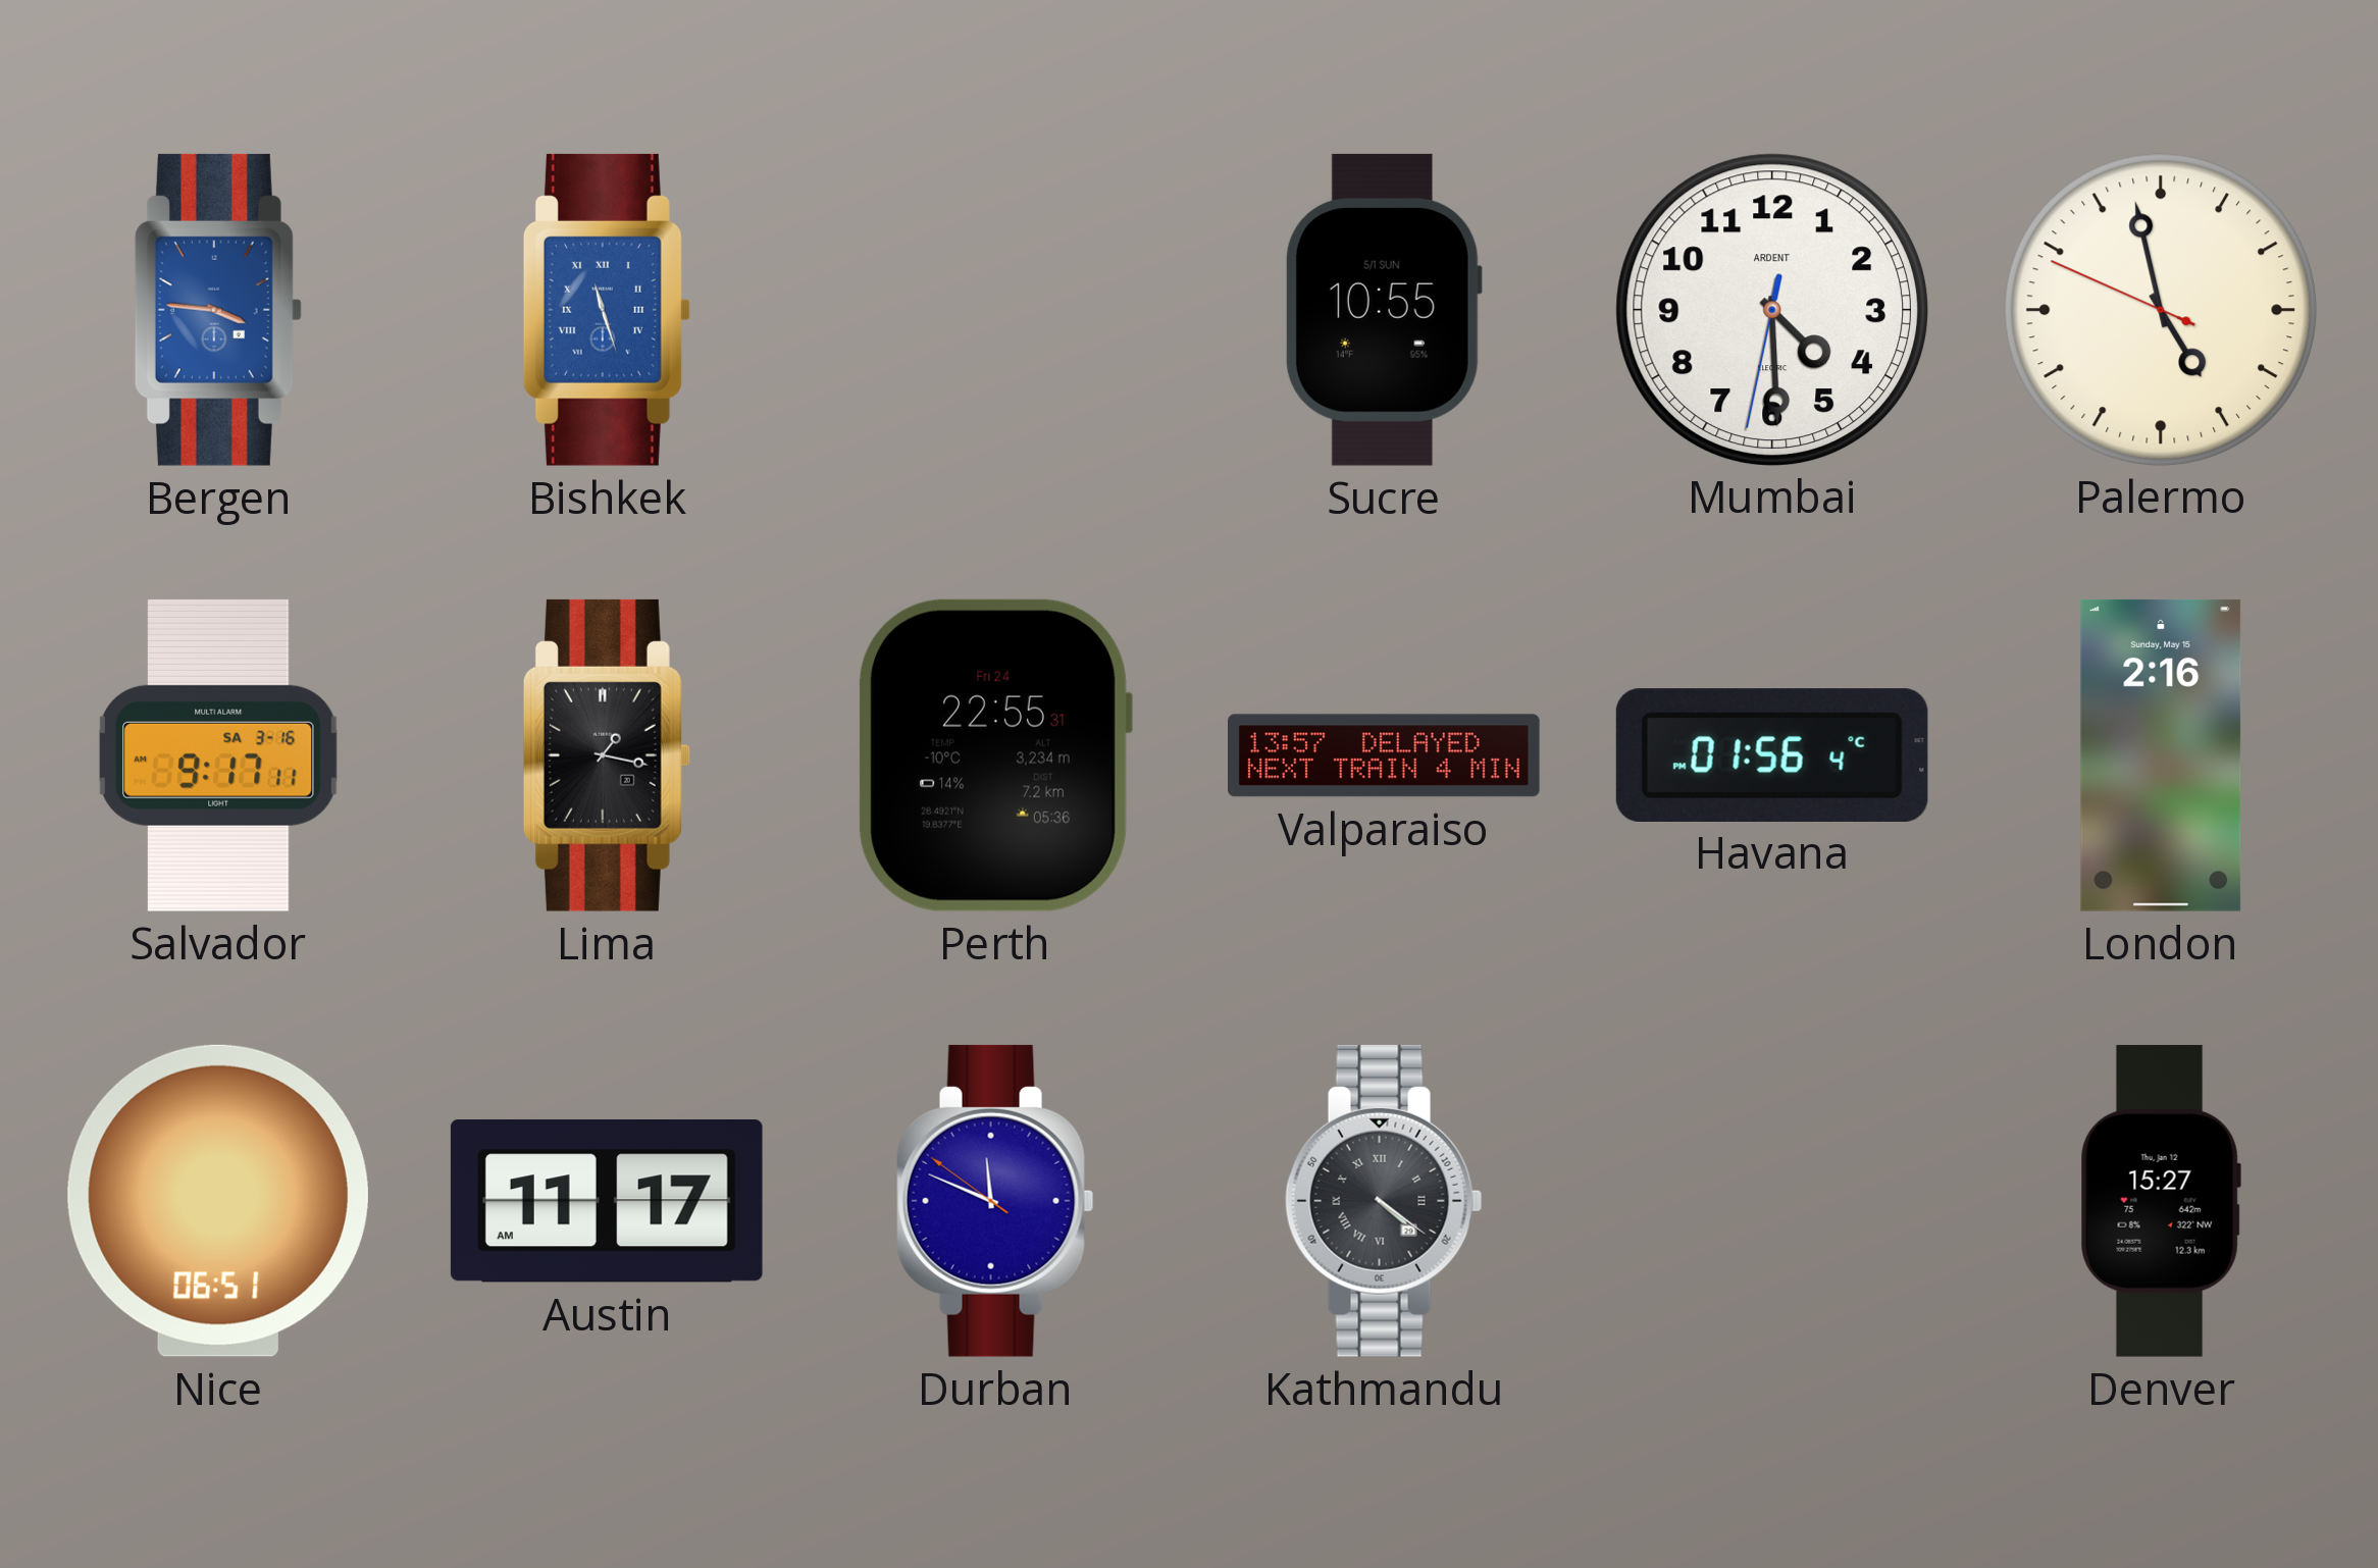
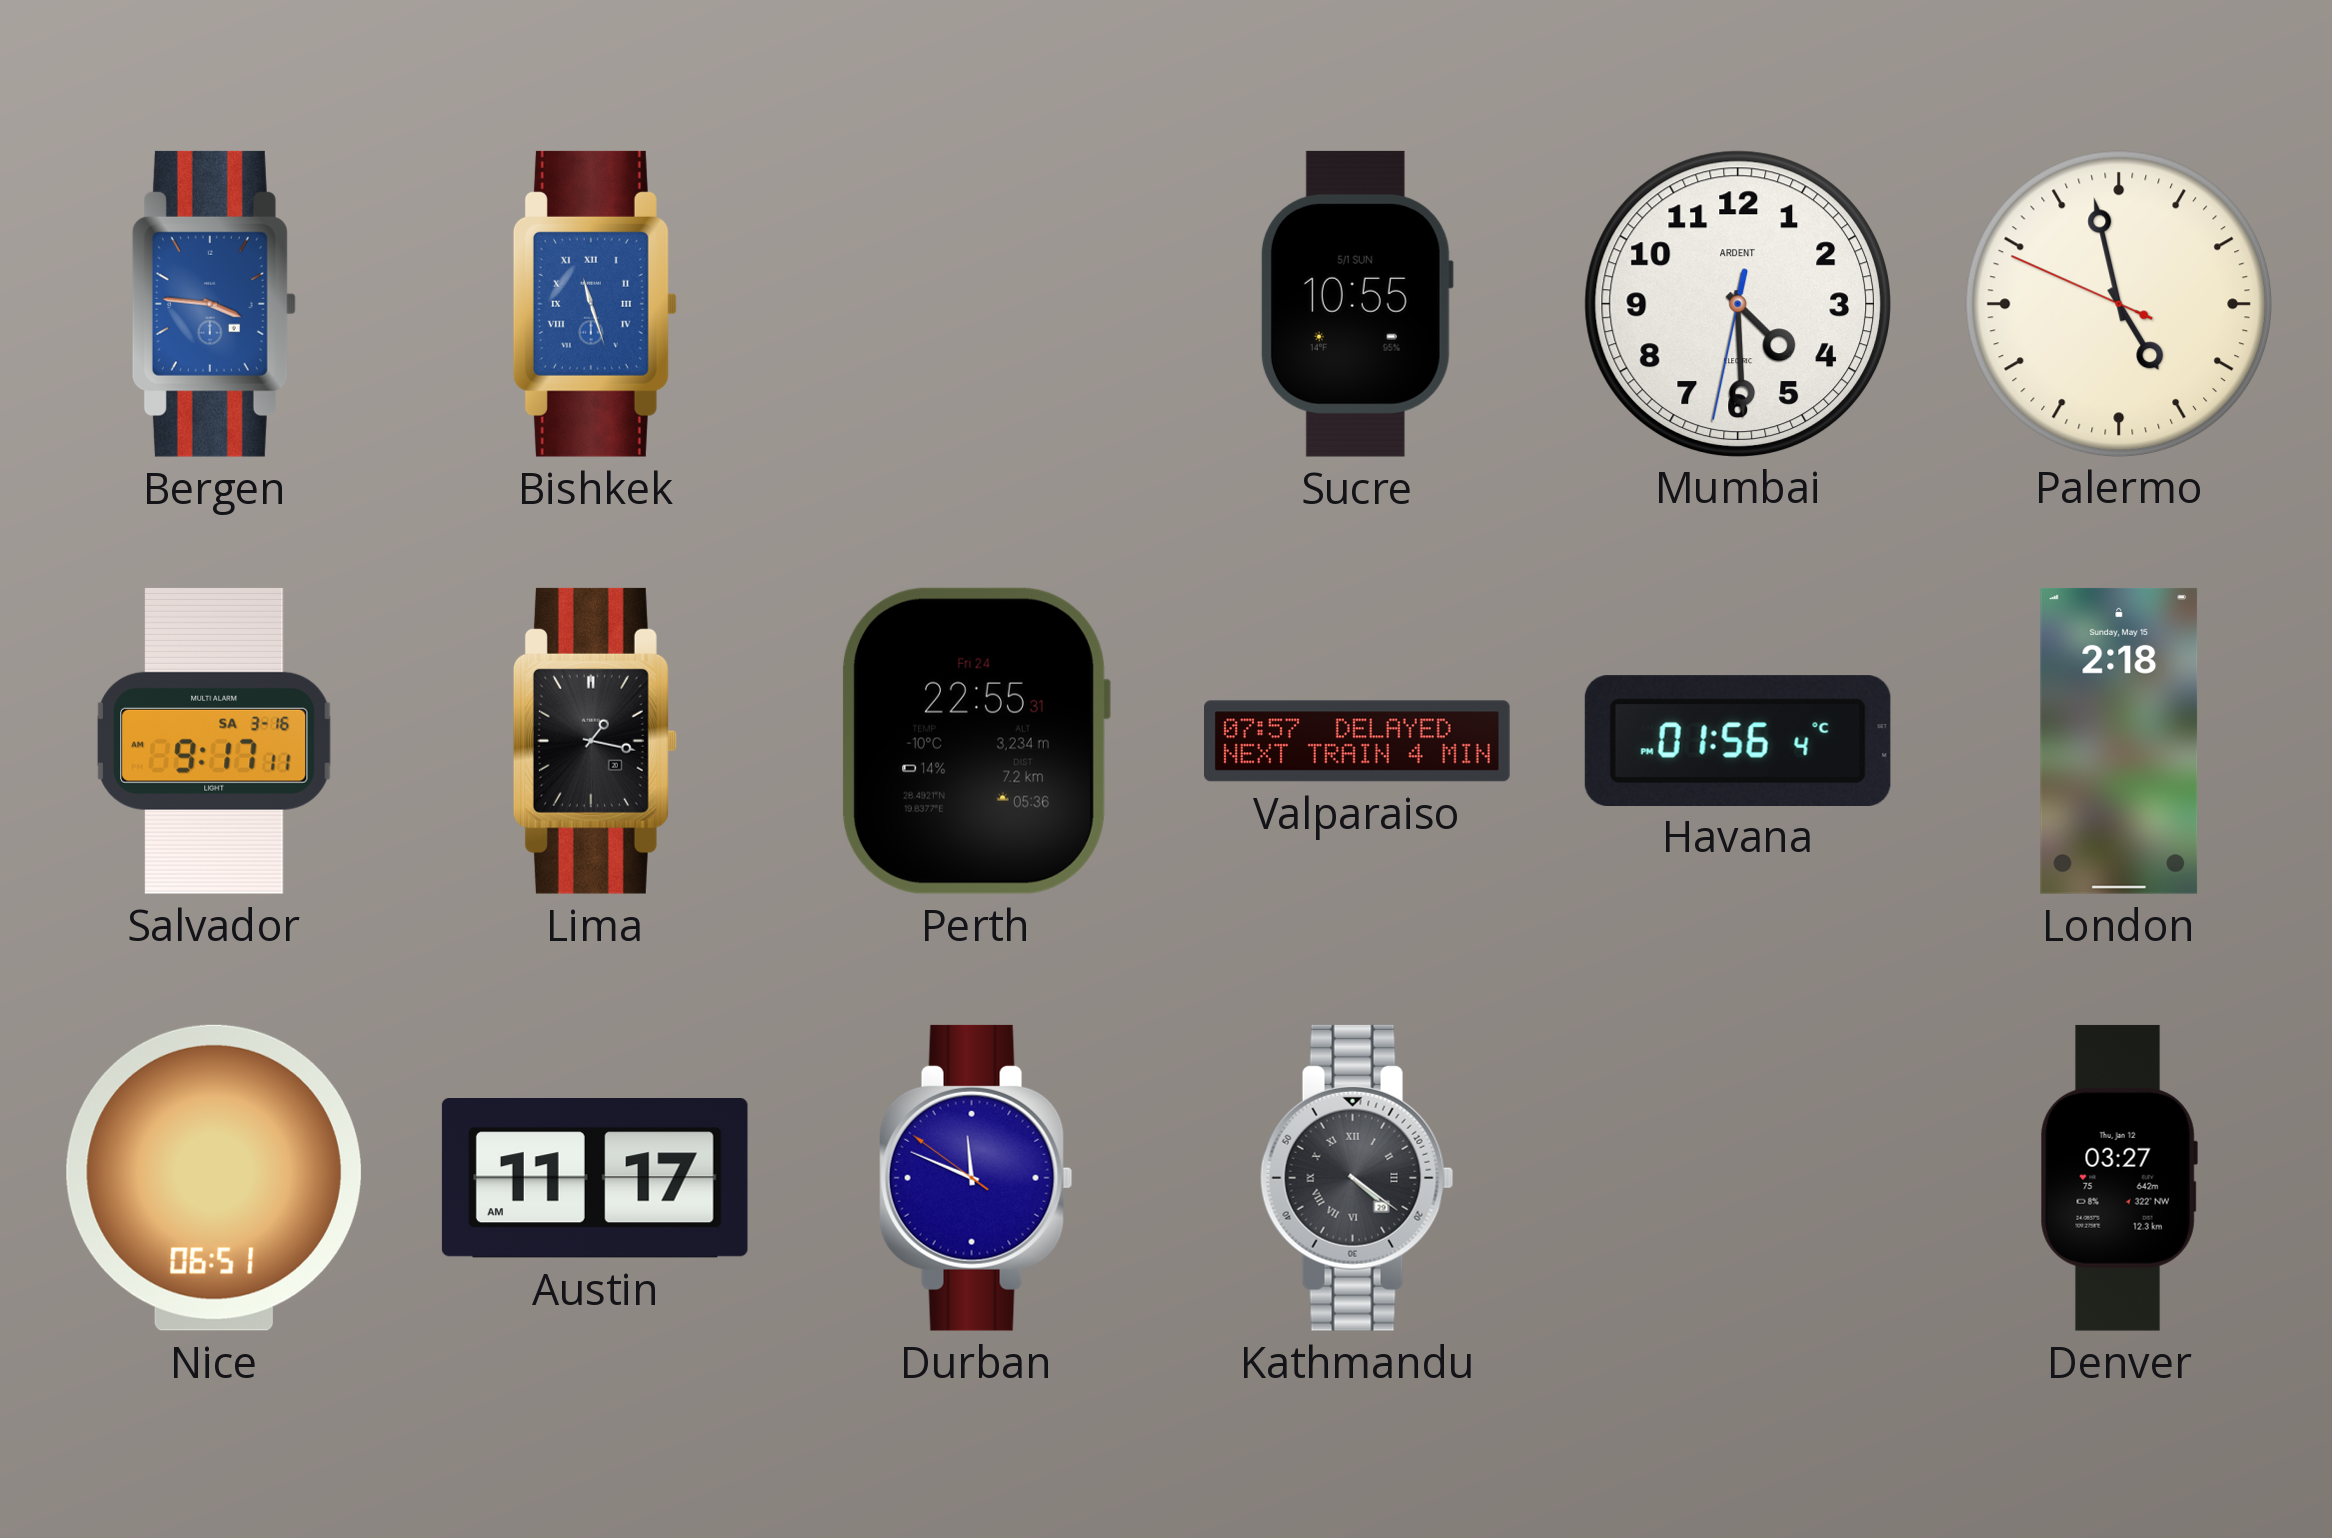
Valparaiso: 13:57 -> 07:57 (1358, 741)
London: 2:16 -> 2:18 (2119, 741)
Denver: 15:27 -> 03:27 (2119, 1178)
